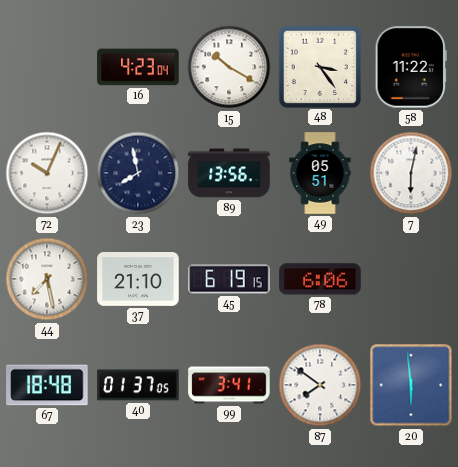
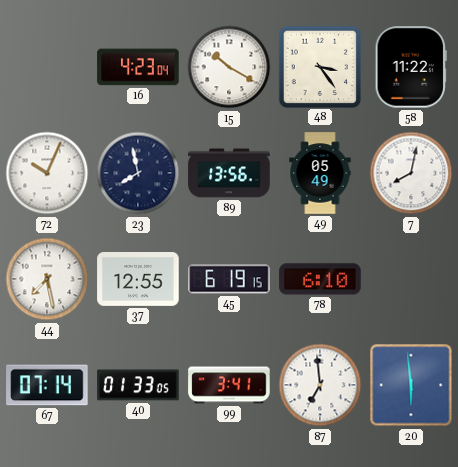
49: 05:51 -> 05:49 (320, 173)
7: 6:02 -> 8:02 (411, 173)
37: 21:10 -> 12:55 (138, 280)
78: 6:06 -> 6:10 (320, 279)
67: 18:48 -> 07:14 (47, 385)
40: 01:37 -> 01:33 (138, 385)
87: 7:51 -> 6:59 (320, 385)
